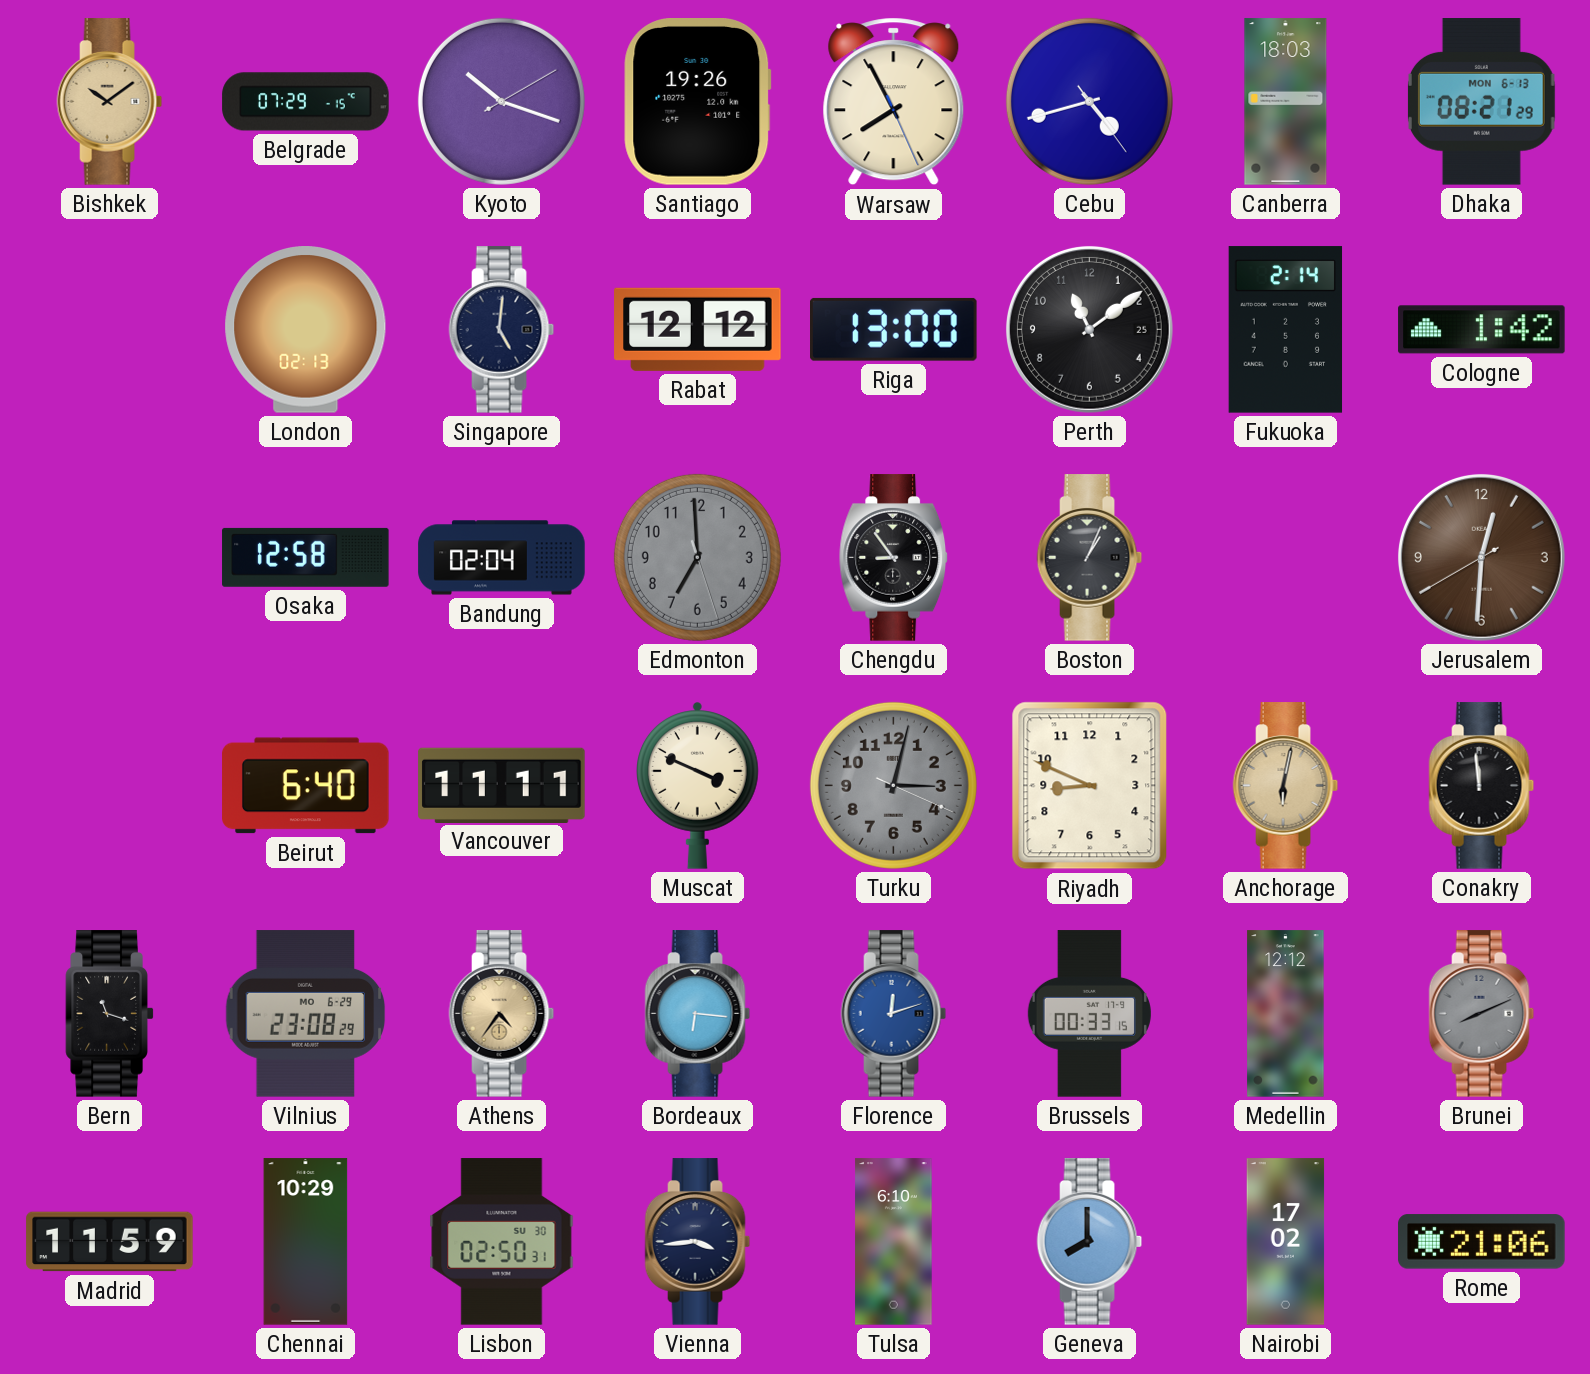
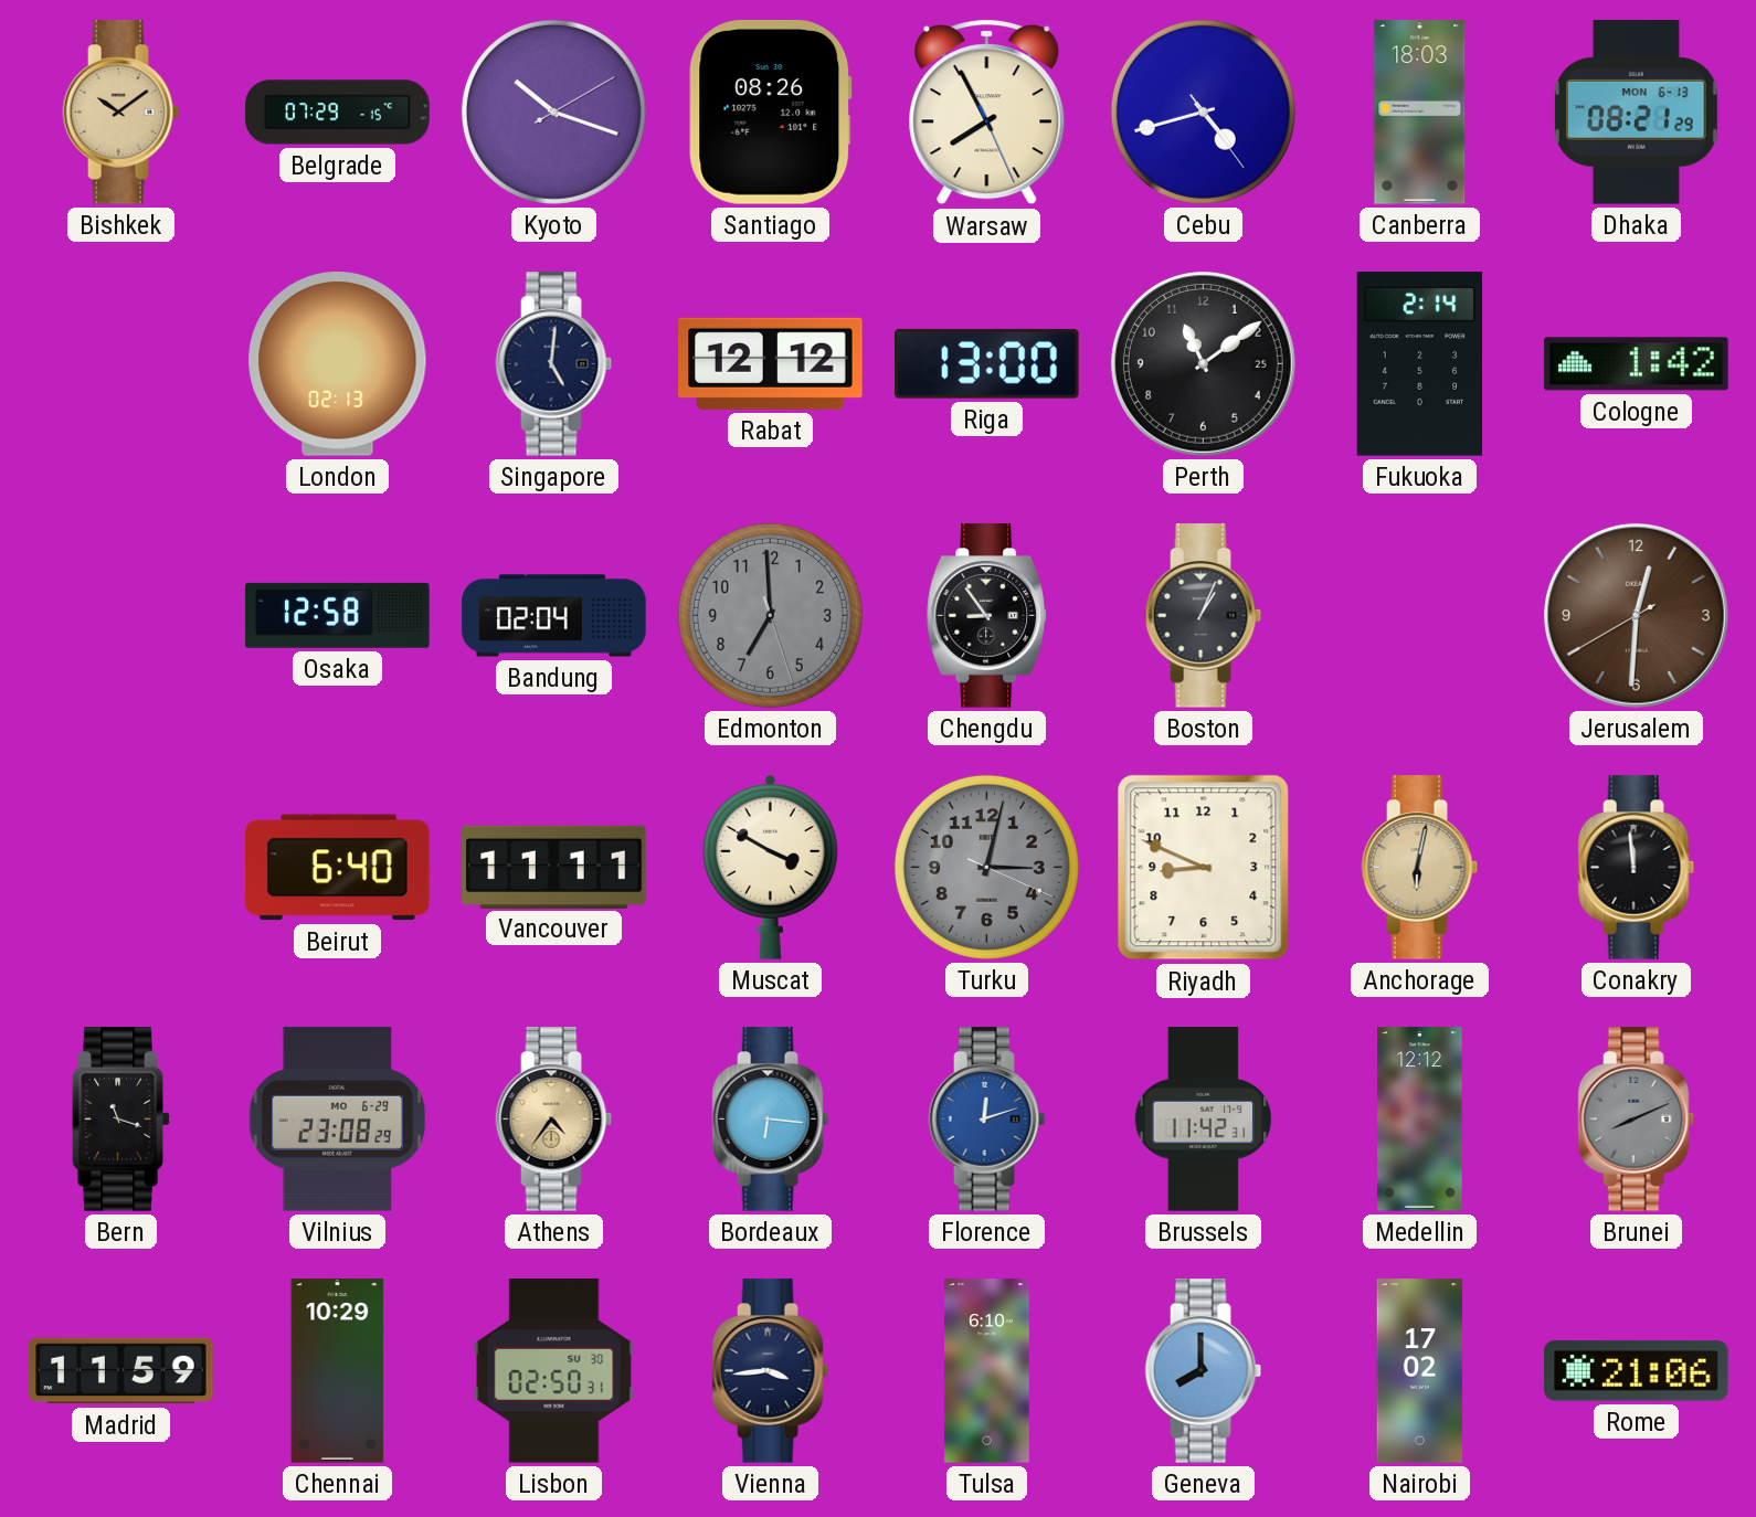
Santiago: 19:26 -> 08:26 (771, 113)
Muscat: 3:49 -> 3:50 (771, 867)
Brussels: 00:33 -> 11:42 (1203, 1120)
